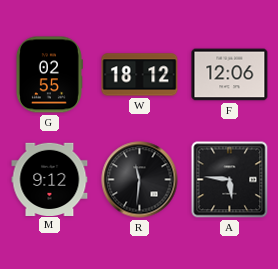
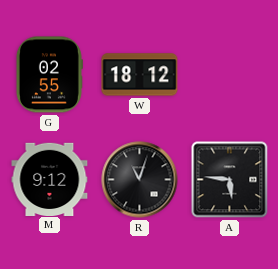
F: 12:06 -> none (230, 75)
R: 11:31 -> 11:03 (140, 180)
